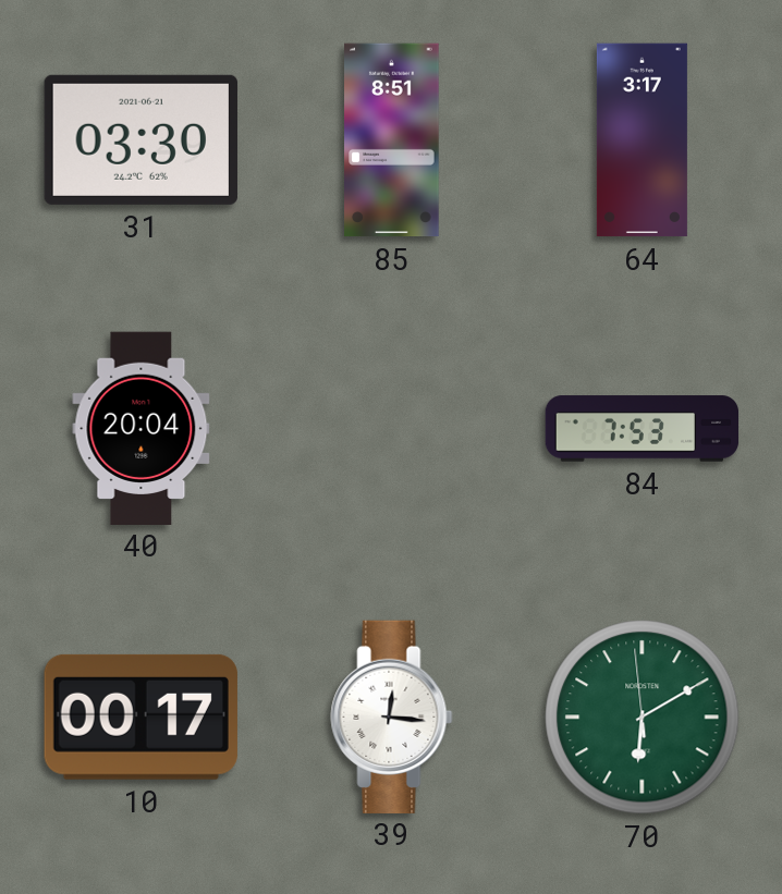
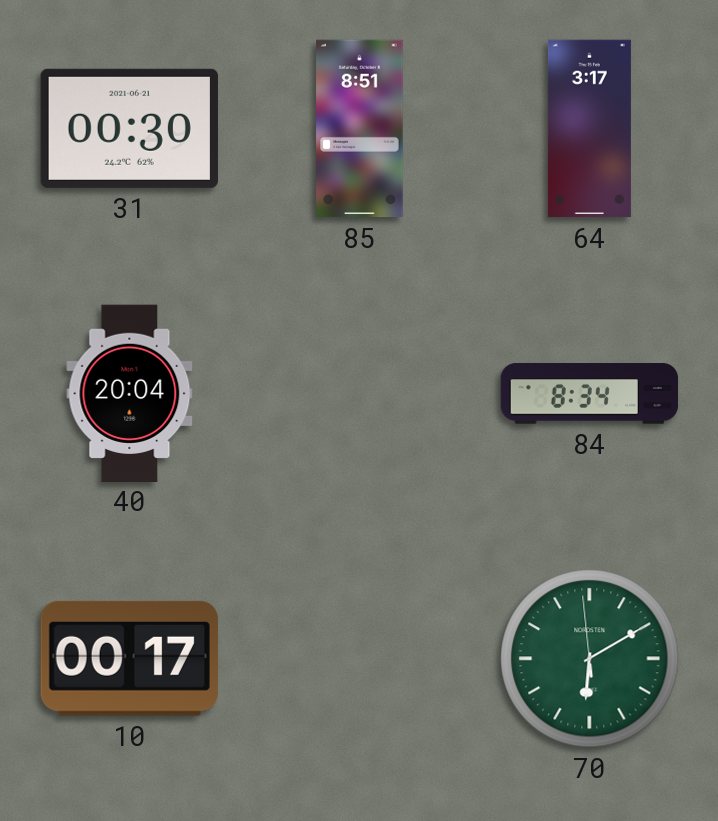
31: 03:30 -> 00:30 (129, 128)
84: 7:53 -> 8:34 (590, 394)
39: 12:16 -> none (392, 717)
